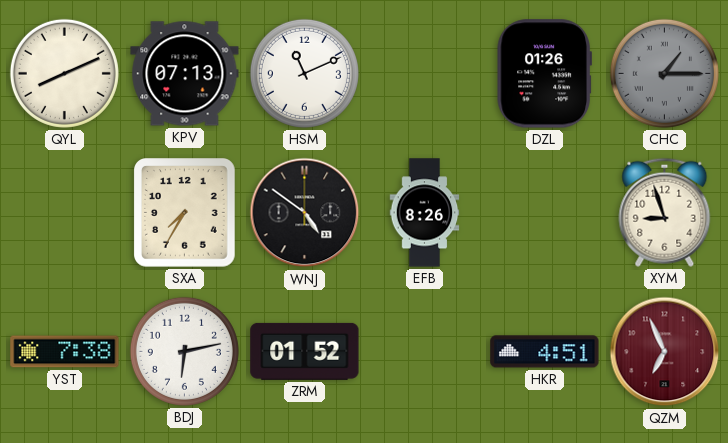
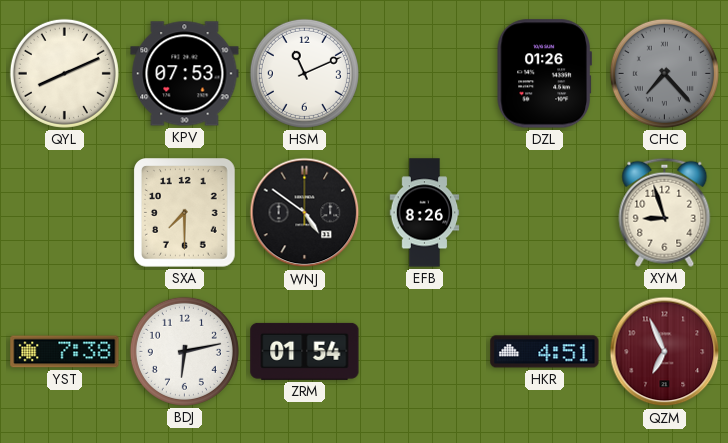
KPV: 07:13 -> 07:53 (185, 74)
CHC: 1:15 -> 7:23 (664, 73)
SXA: 7:35 -> 7:30 (185, 213)
ZRM: 01:52 -> 01:54 (305, 351)
